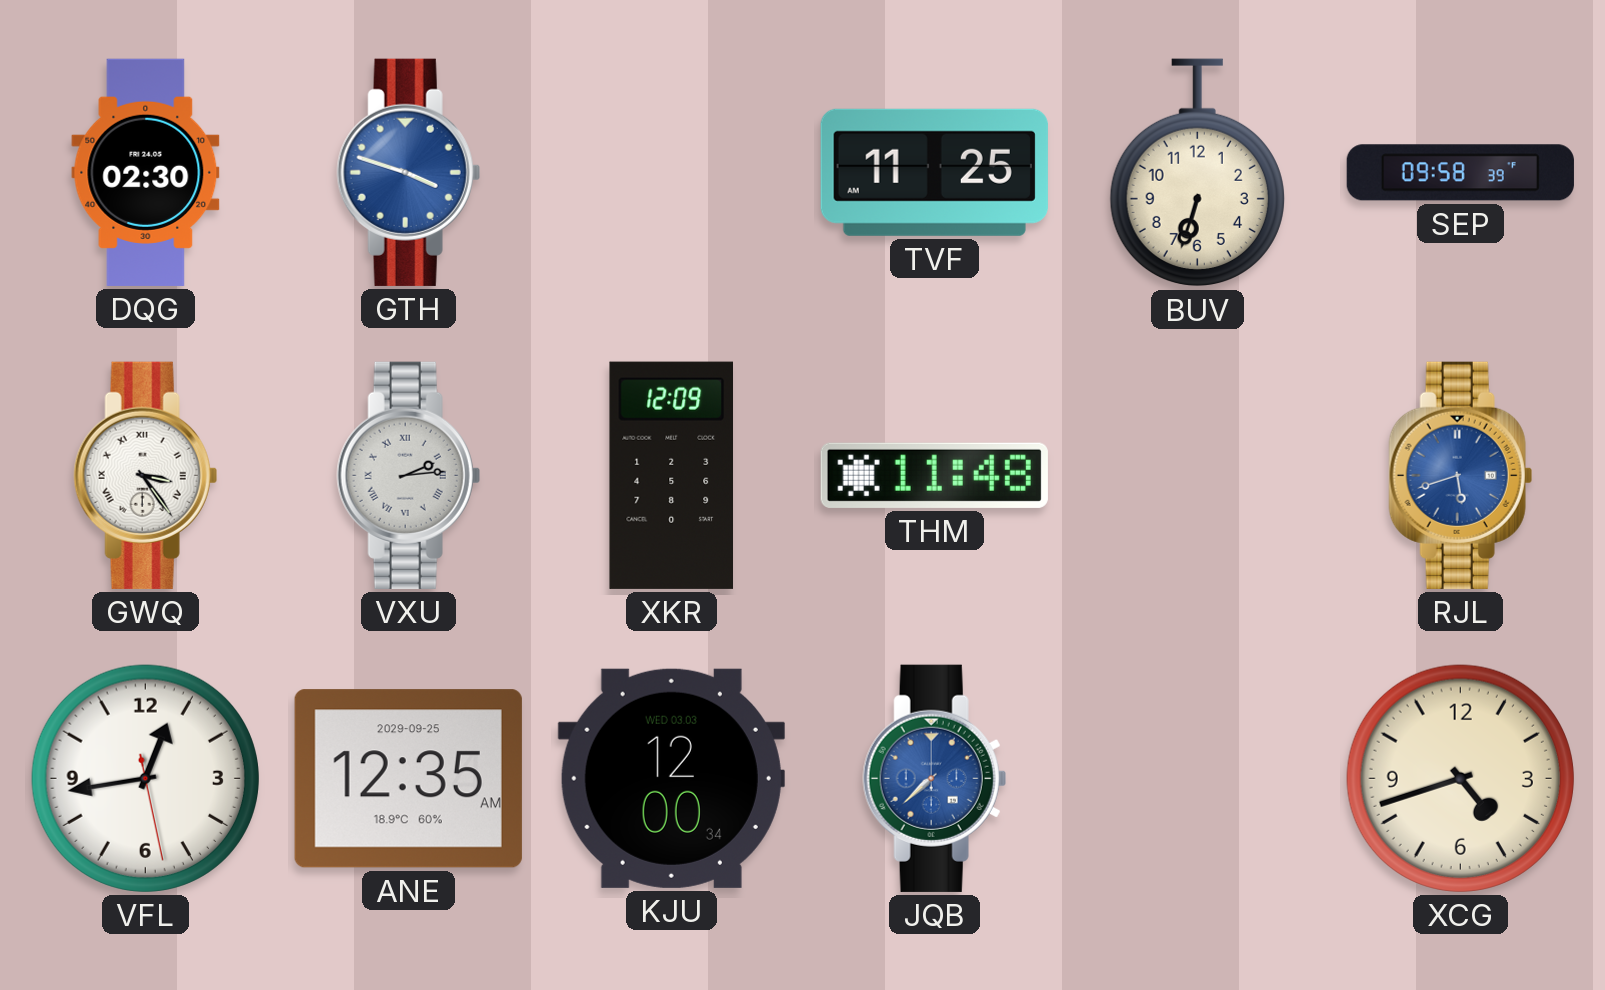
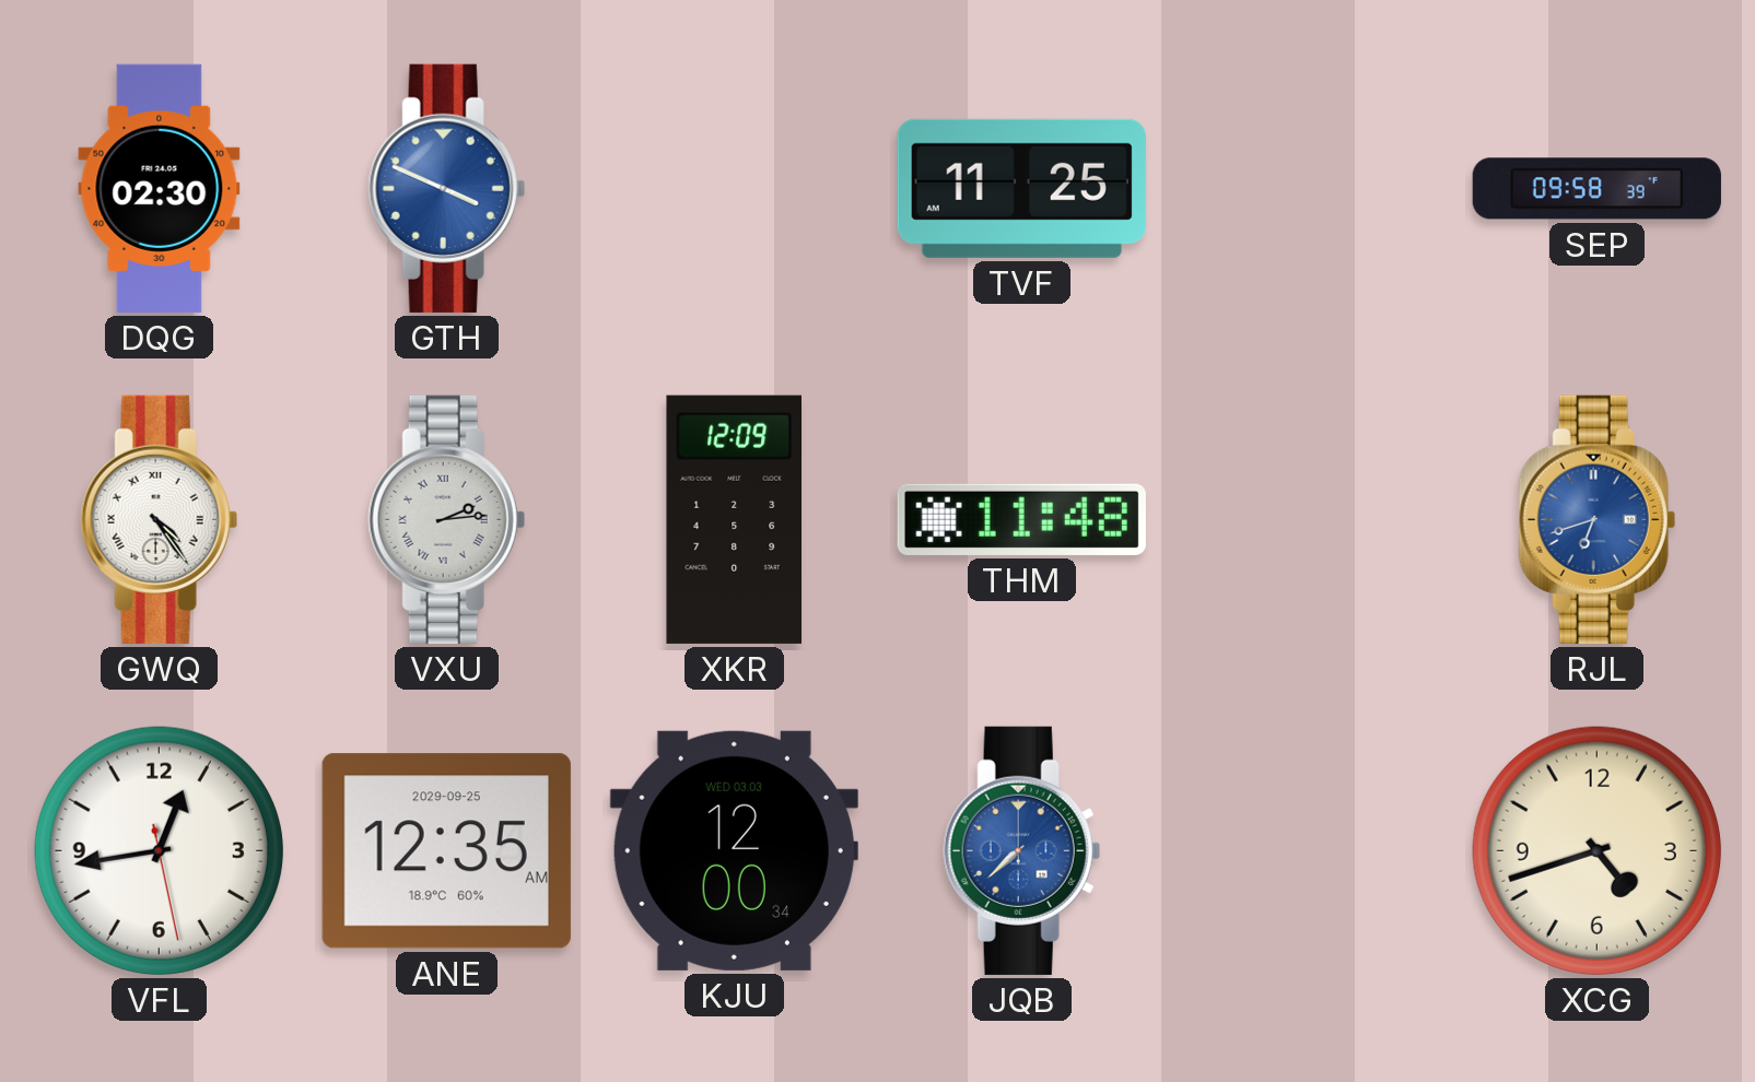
GTH: 3:48 -> 3:49 (446, 188)
BUV: 6:33 -> none (1197, 173)
GWQ: 3:24 -> 4:24 (159, 519)
RJL: 5:42 -> 6:42 (1596, 519)
